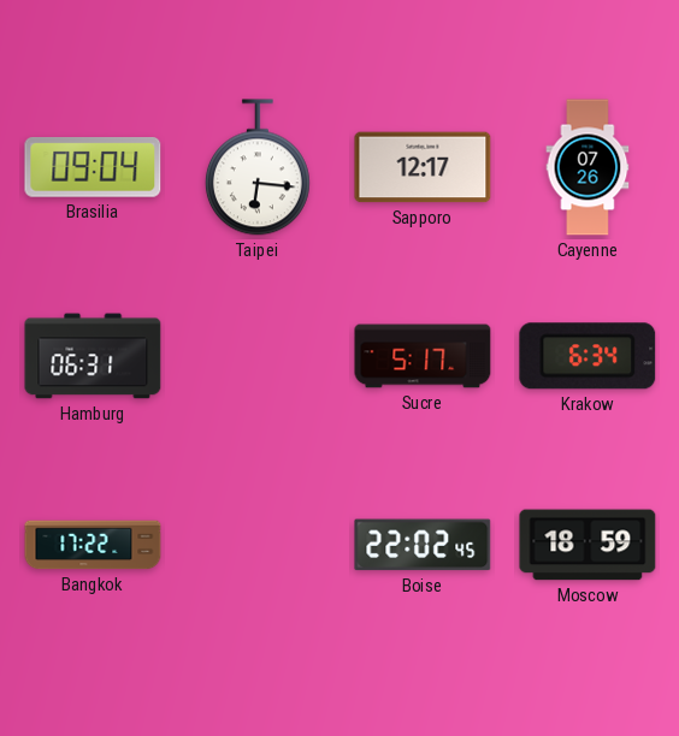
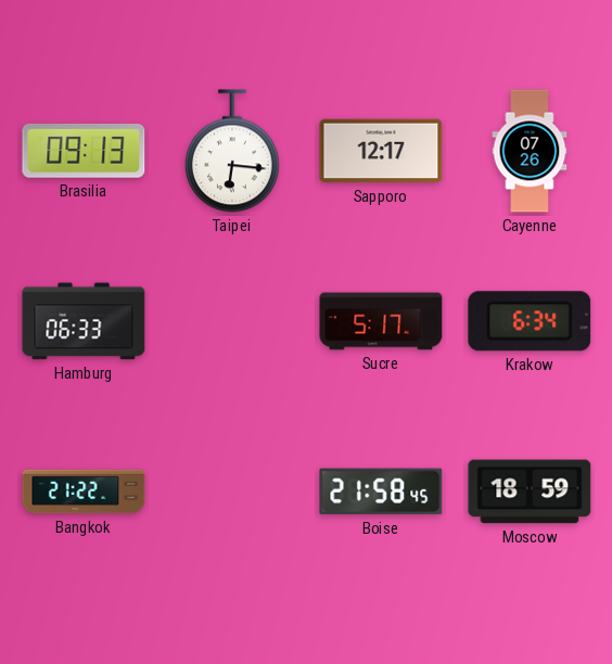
Brasilia: 09:04 -> 09:13 (84, 151)
Hamburg: 06:31 -> 06:33 (84, 321)
Bangkok: 17:22 -> 21:22 (84, 491)
Boise: 22:02 -> 21:58 (381, 491)
